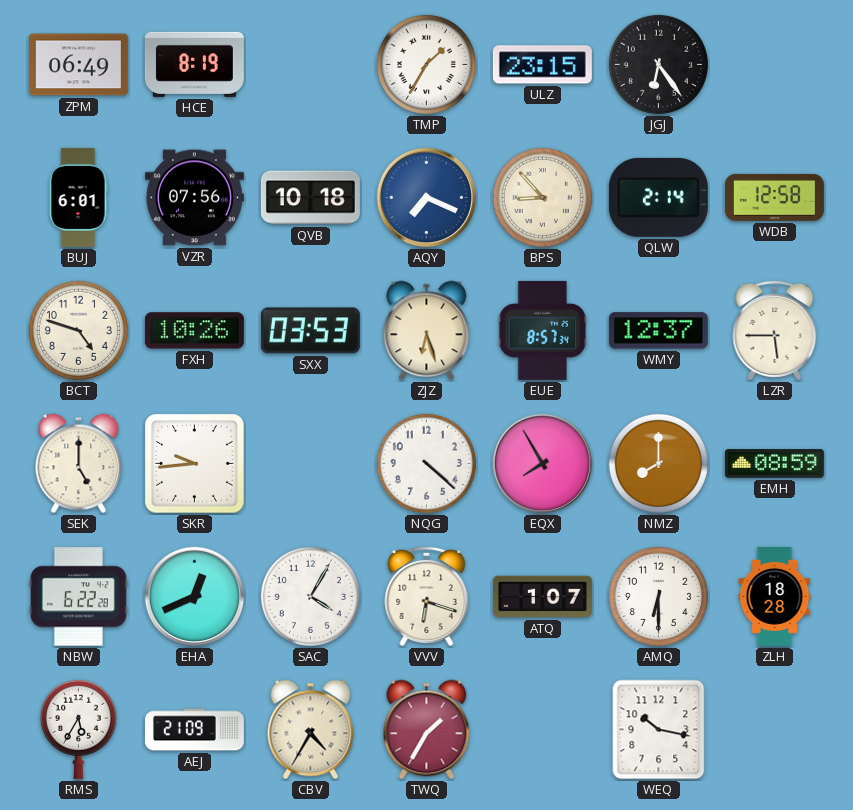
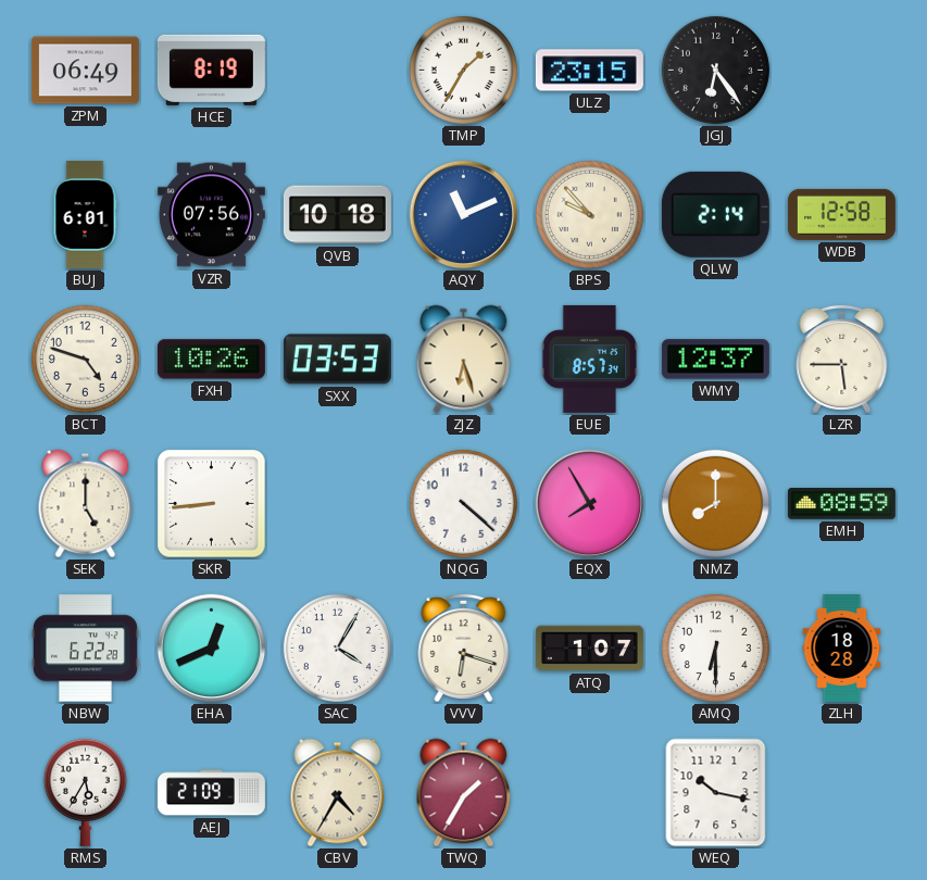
AQY: 7:19 -> 11:11 (464, 215)
BPS: 8:53 -> 9:53 (589, 214)
SKR: 9:44 -> 8:44 (212, 504)
